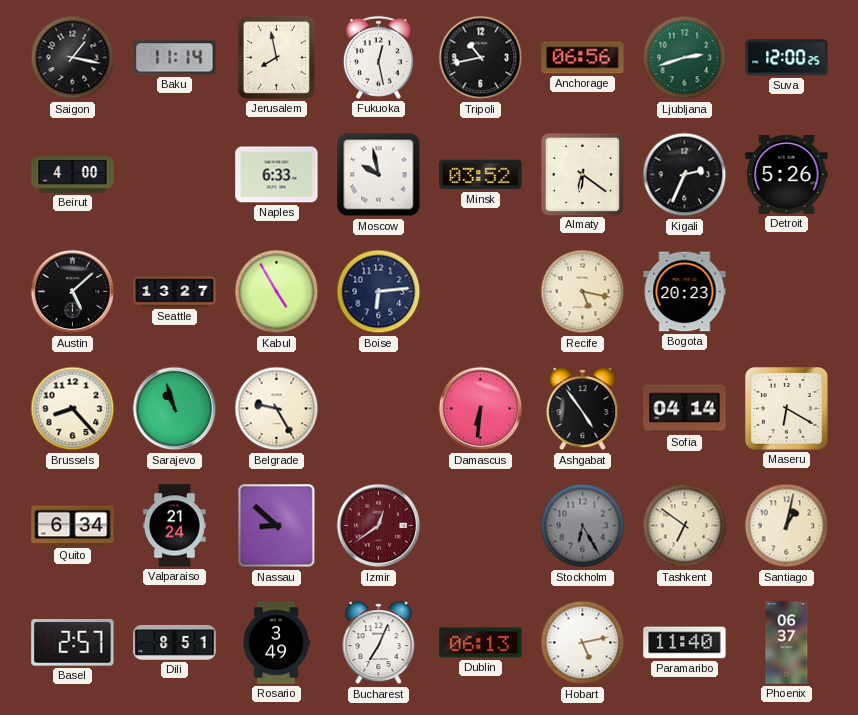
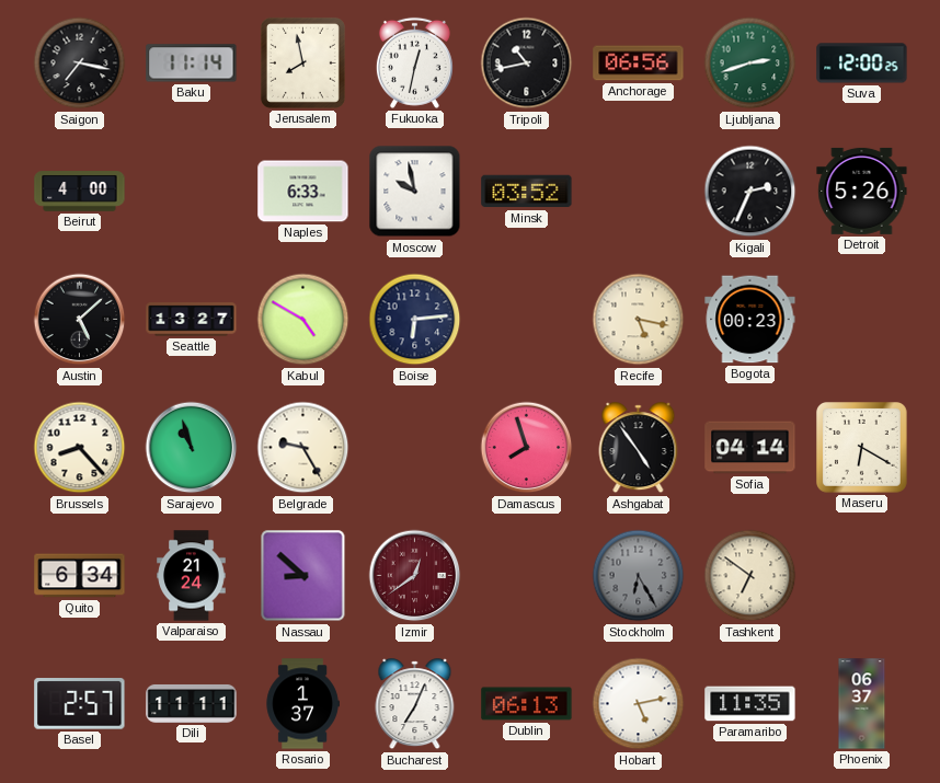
Saigon: 1:17 -> 7:17 (80, 64)
Fukuoka: 12:28 -> 12:32 (414, 62)
Almaty: 6:21 -> none (582, 174)
Kabul: 4:55 -> 4:50 (303, 320)
Bogota: 20:23 -> 00:23 (750, 320)
Damascus: 6:31 -> 7:57 (527, 448)
Santiago: 1:02 -> none (787, 526)
Dili: 8:51 -> 11:11 (192, 703)
Rosario: 3:49 -> 1:37 (302, 704)
Paramaribo: 11:40 -> 11:35 (750, 704)
